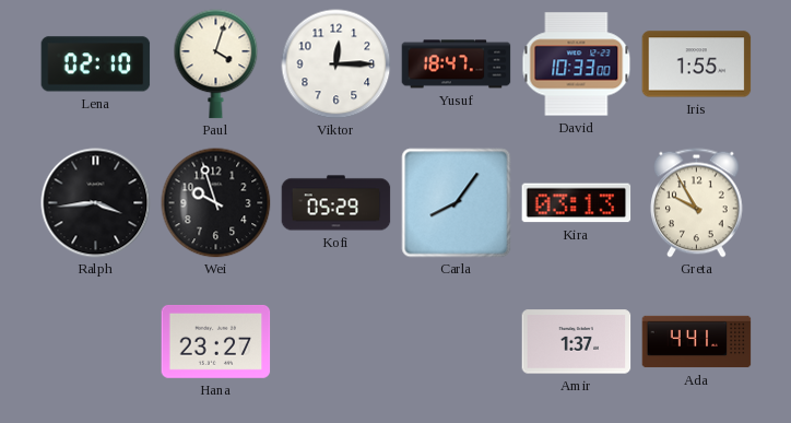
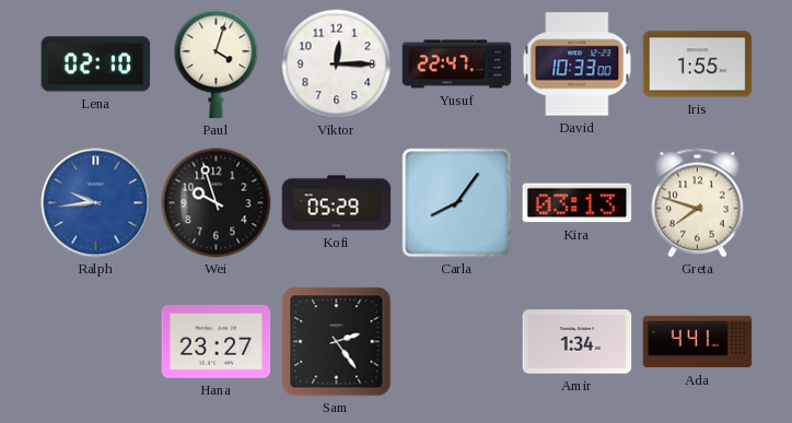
Yusuf: 18:47 -> 22:47 (457, 64)
Ralph: 3:44 -> 9:44 (96, 203)
Ralph dial: black -> blue (96, 203)
Greta: 9:55 -> 7:48 (698, 203)
Sam: none -> 2:24 (337, 342)
Amir: 1:37 -> 1:34 (578, 342)
